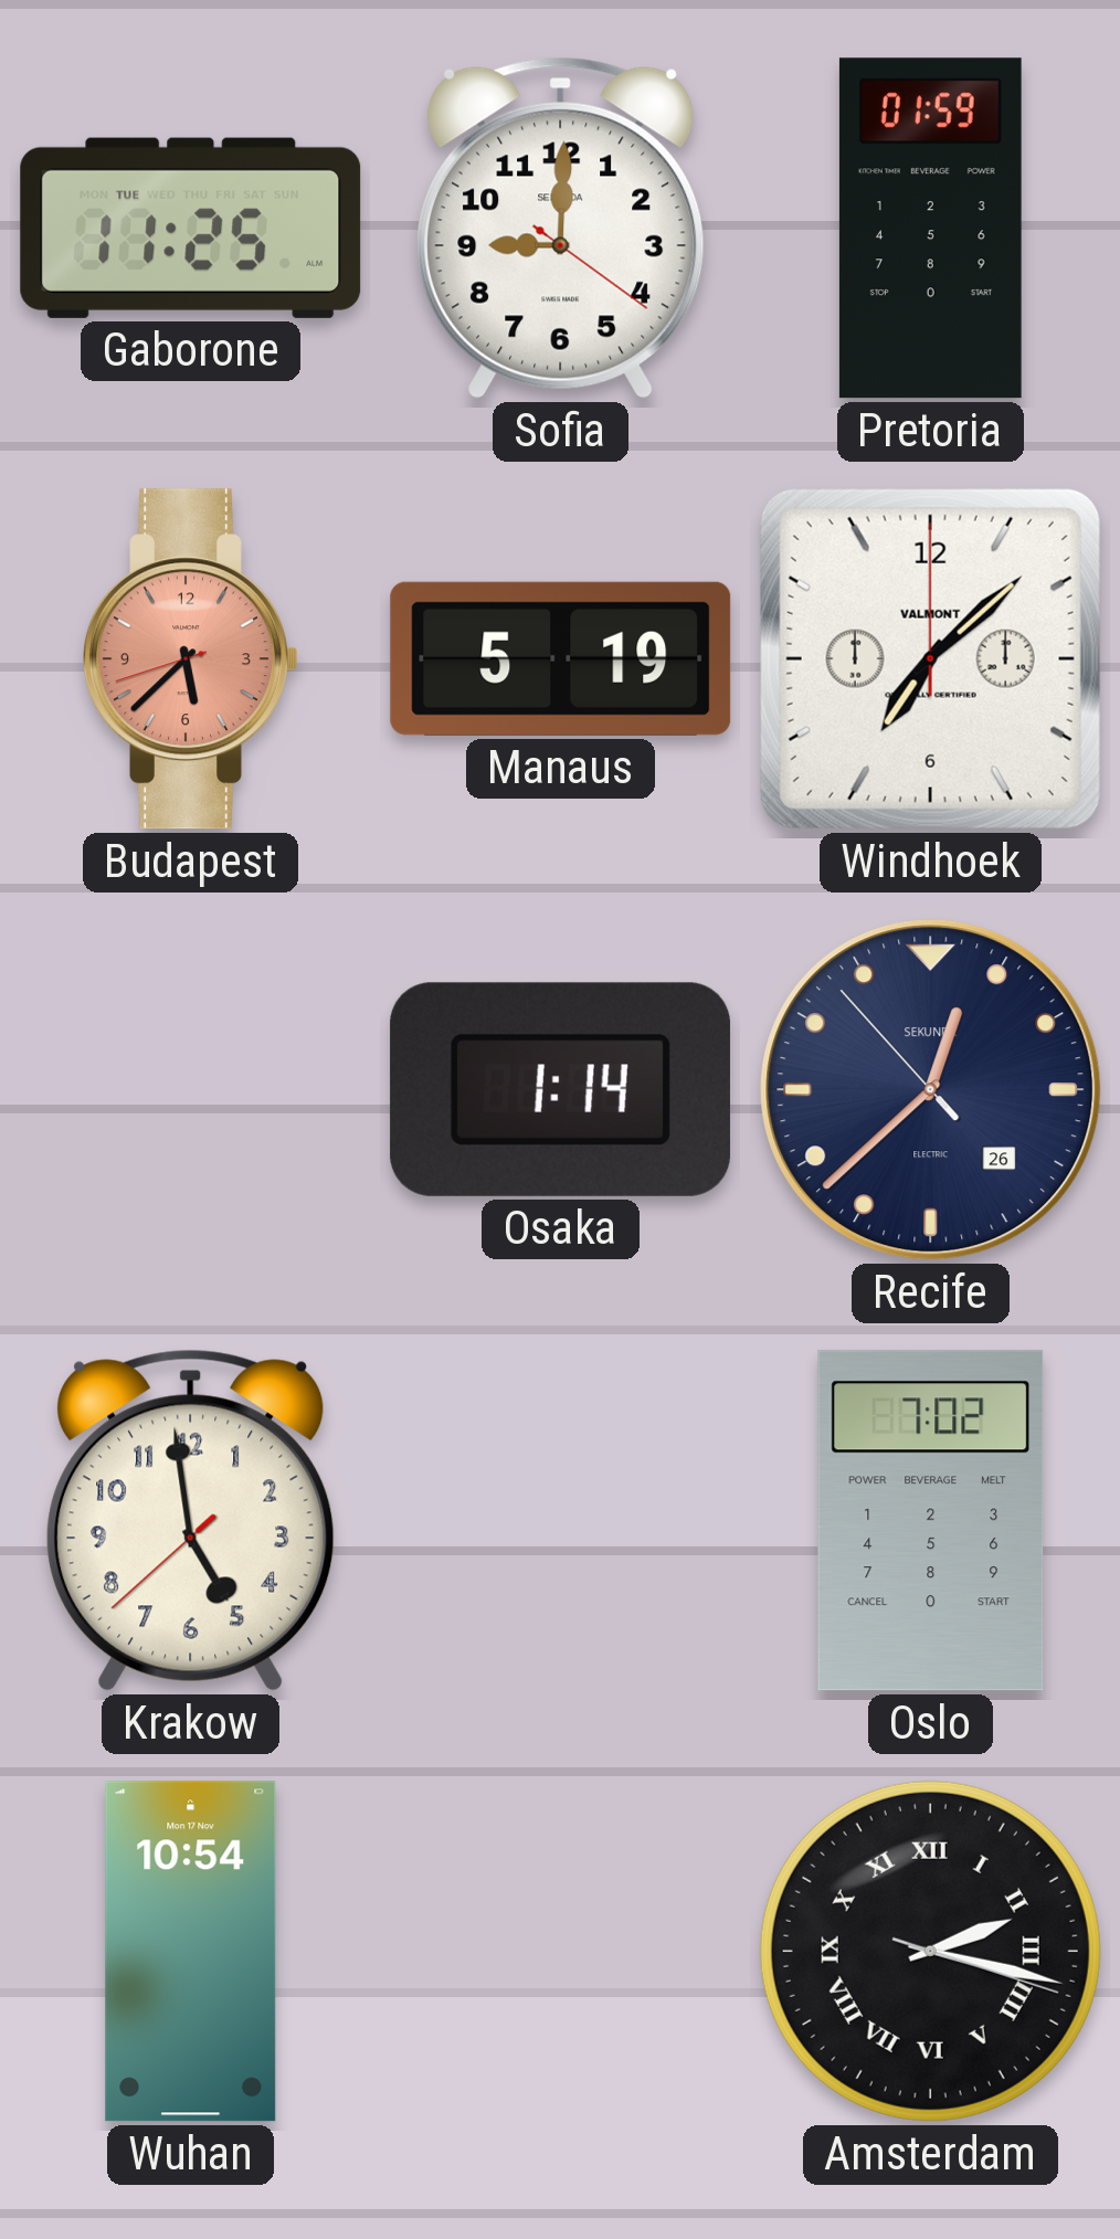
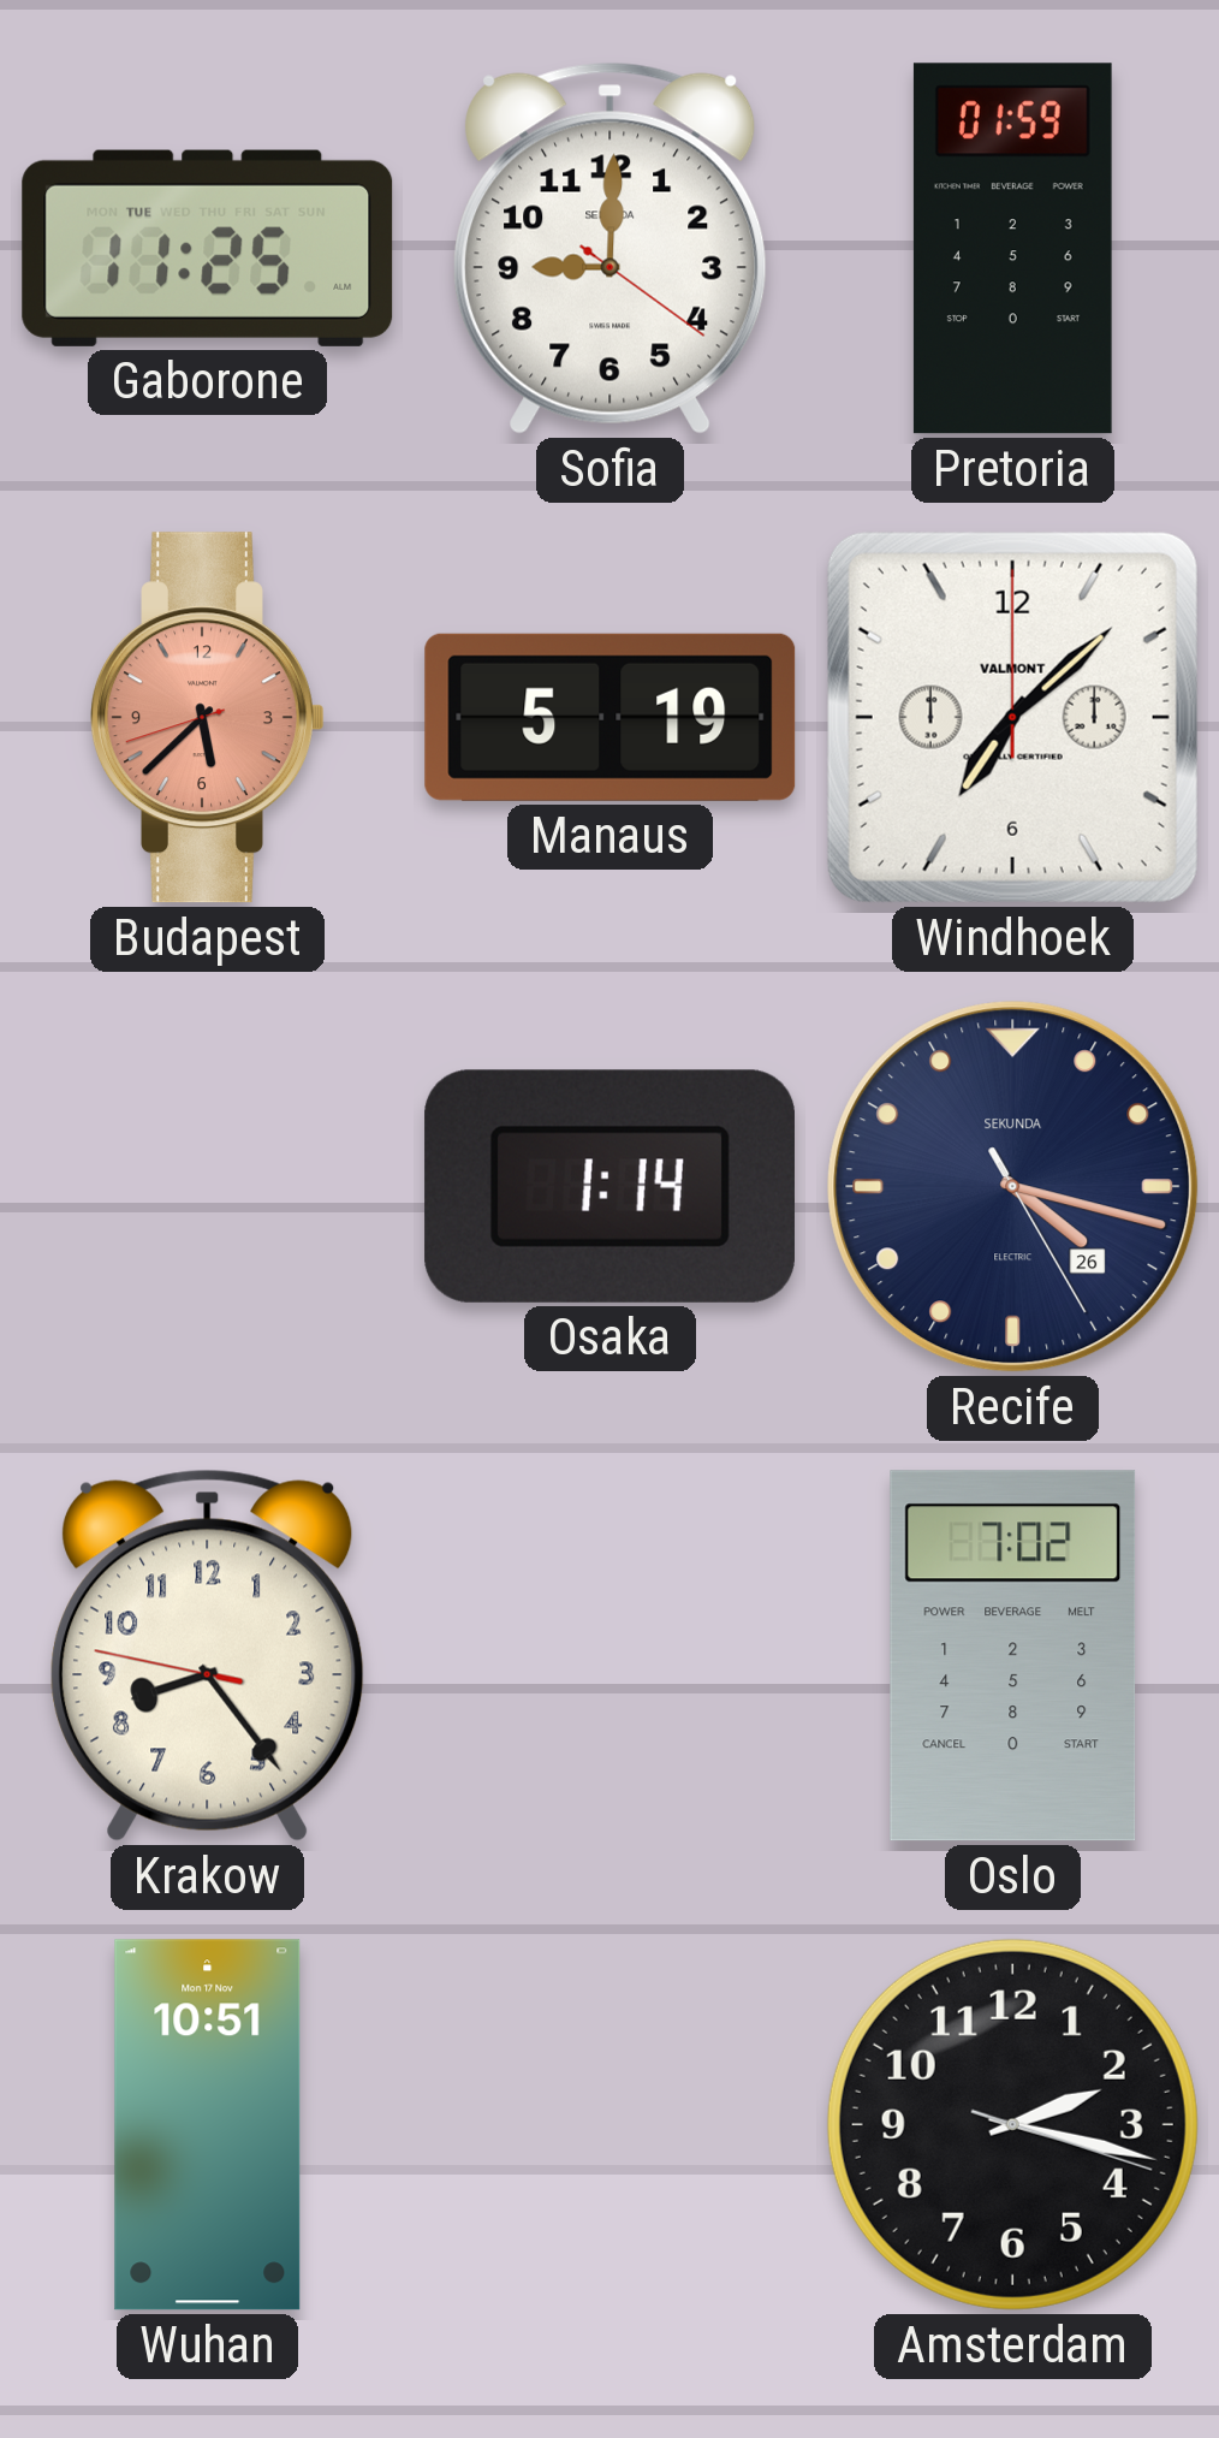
Recife: 12:37 -> 4:17 (1013, 1187)
Krakow: 4:58 -> 8:23 (208, 1655)
Wuhan: 10:54 -> 10:51 (208, 2125)
Amsterdam numerals: Roman -> Arabic (1012, 2124)
